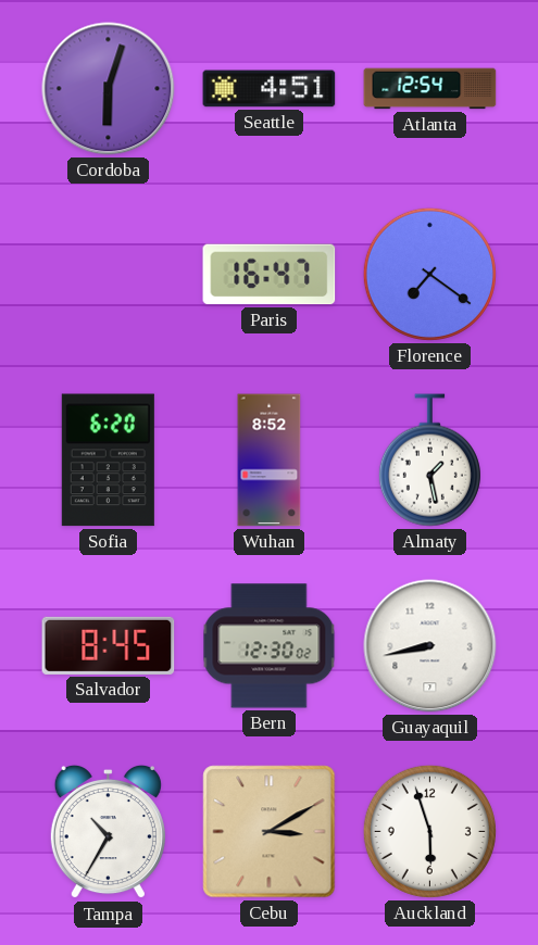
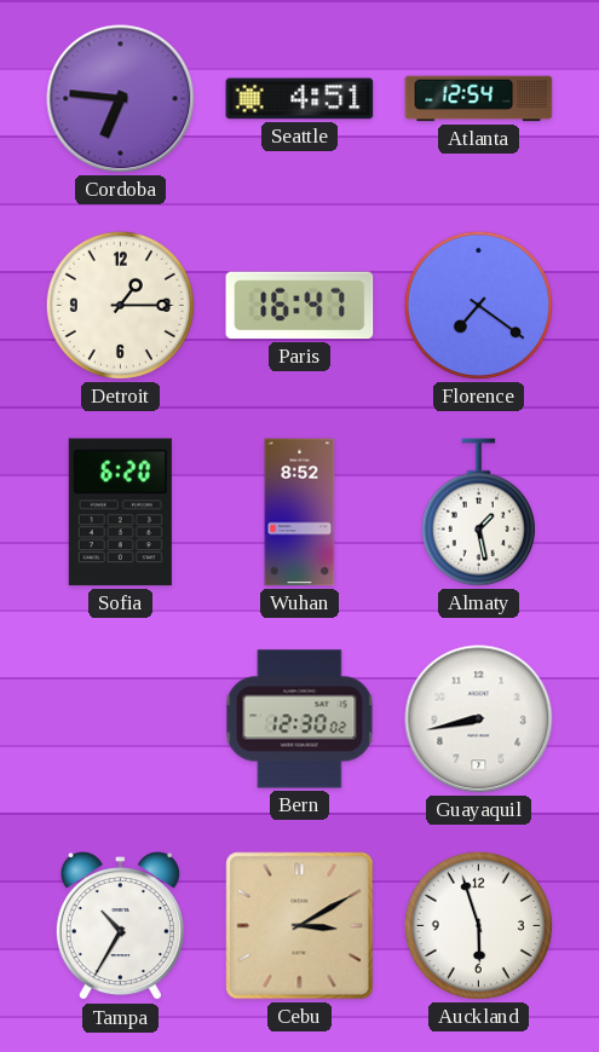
Cordoba: 6:03 -> 6:46 (121, 99)
Detroit: none -> 1:15 (120, 305)
Salvador: 8:45 -> none (109, 645)
